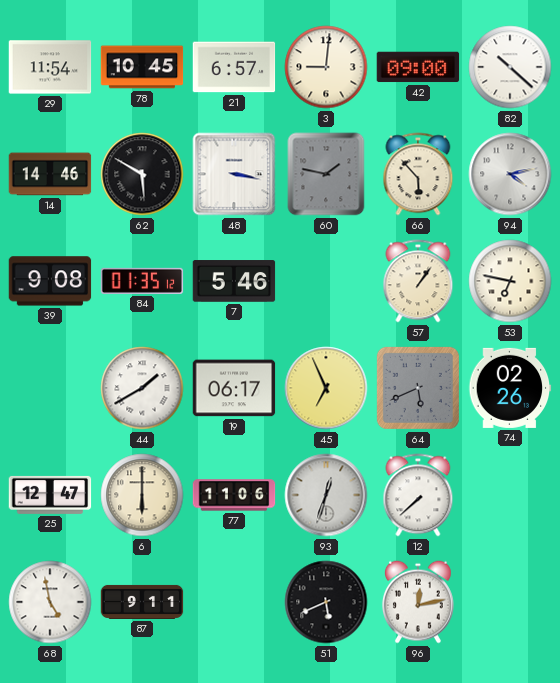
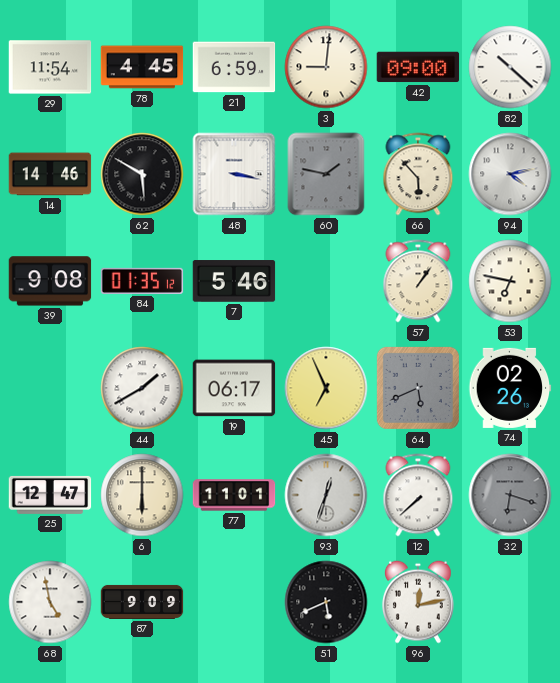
78: 10:45 -> 4:45 (142, 67)
21: 6:57 -> 6:59 (234, 67)
77: 11:06 -> 11:01 (234, 495)
32: none -> 6:18 (510, 495)
87: 9:11 -> 9:09 (142, 602)
